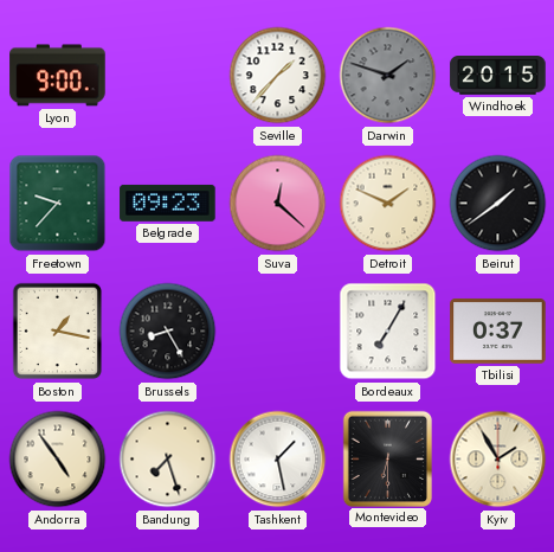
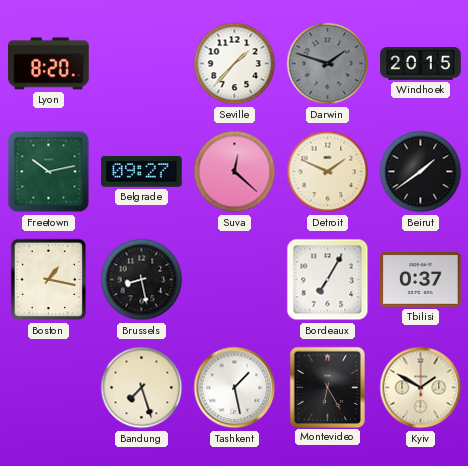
Lyon: 9:00 -> 8:20 (49, 64)
Freetown: 9:37 -> 10:13 (49, 172)
Belgrade: 09:23 -> 09:27 (142, 171)
Brussels: 8:25 -> 8:28 (142, 280)
Andorra: 4:54 -> none (58, 460)
Montevideo: 6:30 -> 6:25 (327, 387)
Kyiv: 1:55 -> 1:50 (421, 388)
